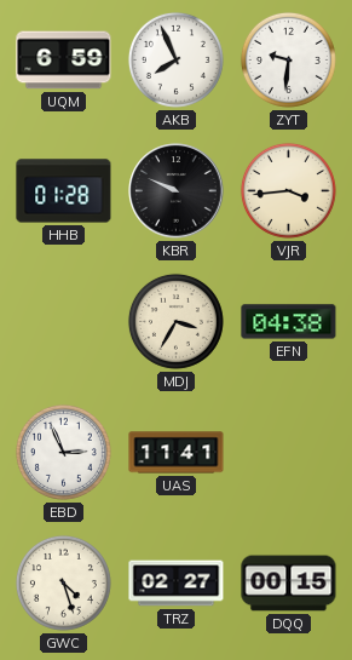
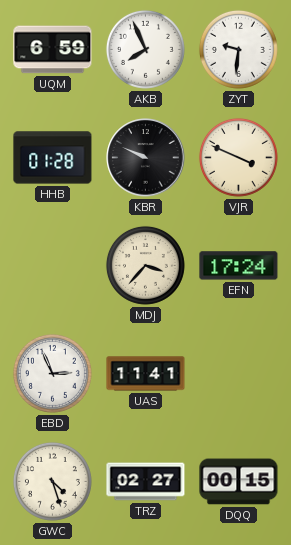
VJR: 3:44 -> 3:49 (238, 157)
MDJ: 3:35 -> 3:37 (145, 265)
EFN: 04:38 -> 17:24 (239, 266)
